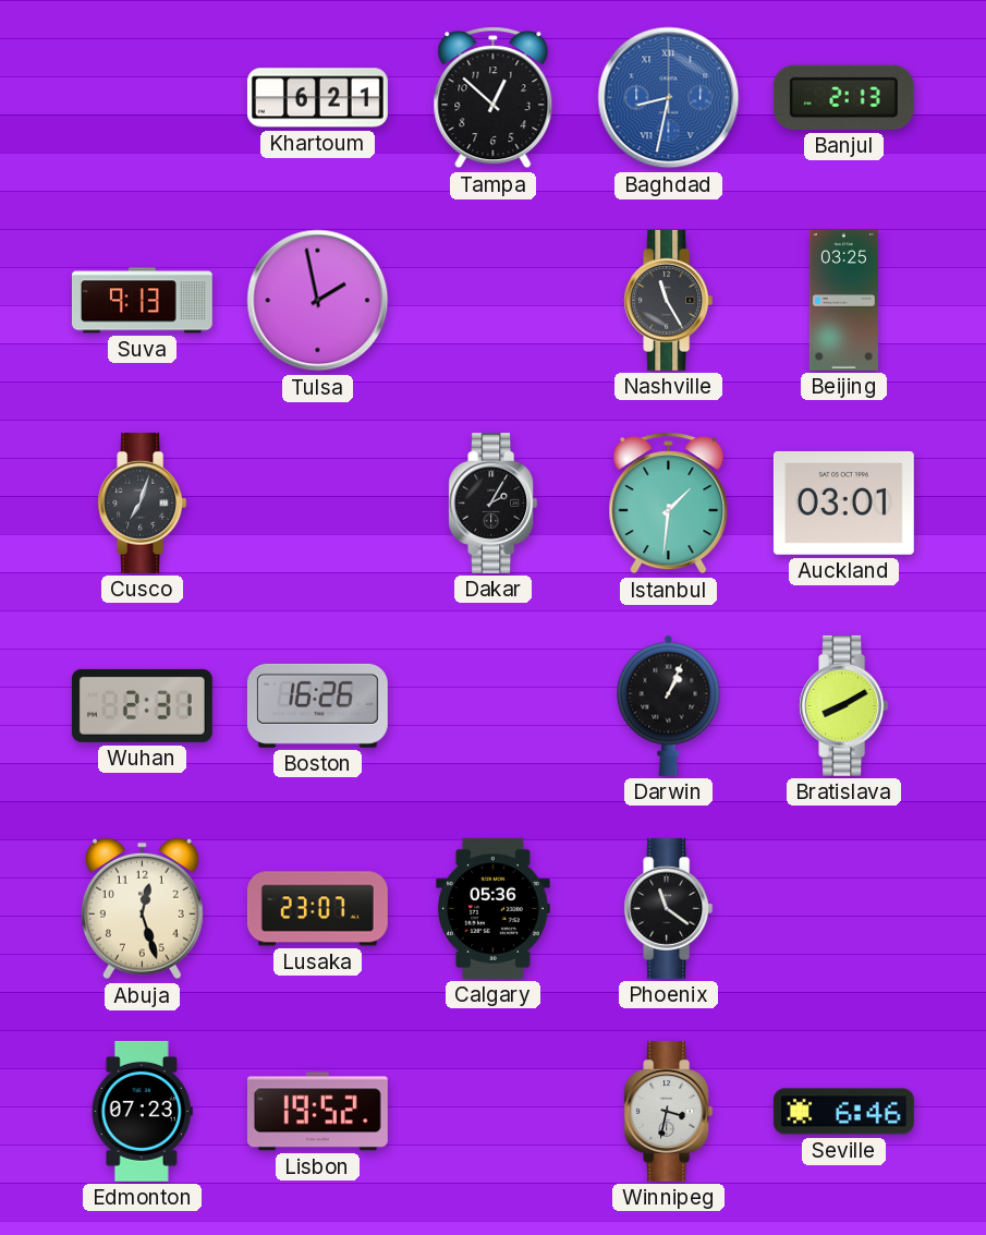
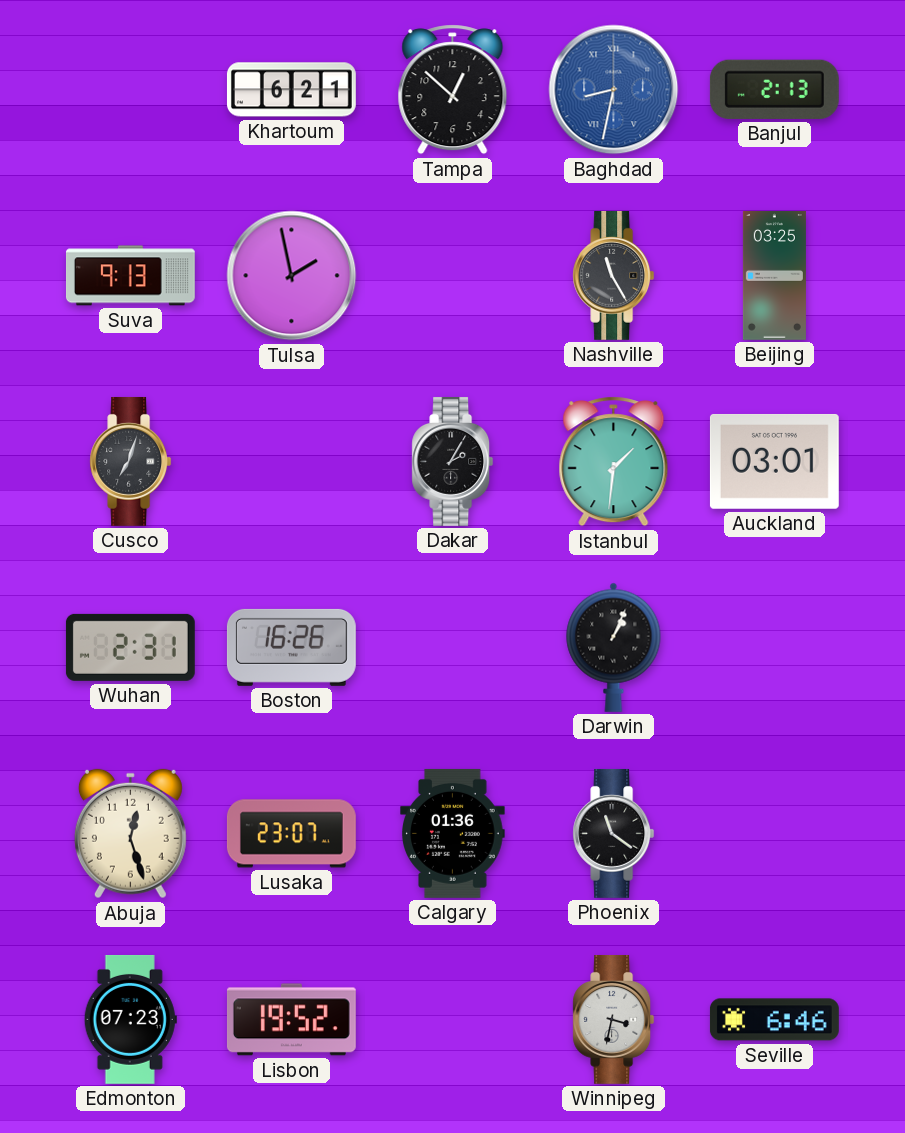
Bratislava: 8:10 -> none (844, 705)
Calgary: 05:36 -> 01:36 (453, 833)
